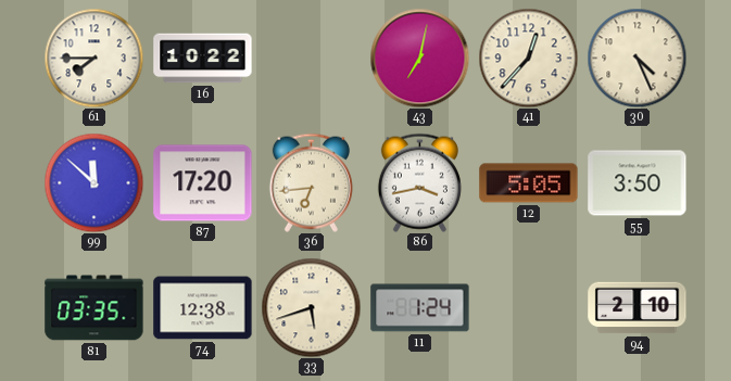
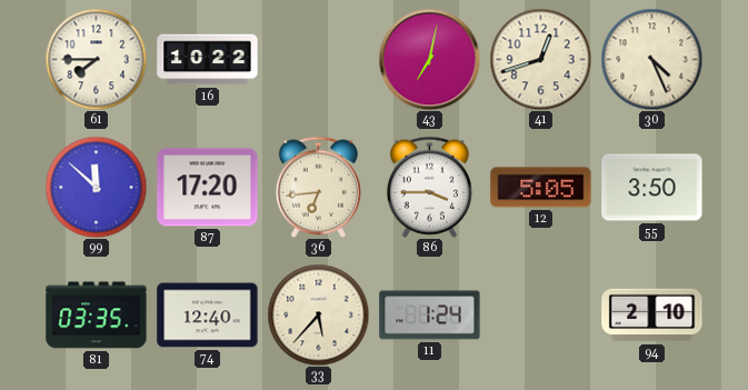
41: 12:37 -> 12:42 (540, 59)
86: 3:43 -> 3:45 (429, 187)
74: 12:38 -> 12:40 (208, 316)
33: 5:42 -> 5:37 (318, 314)
